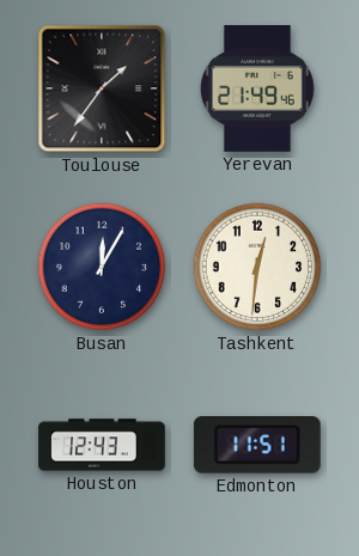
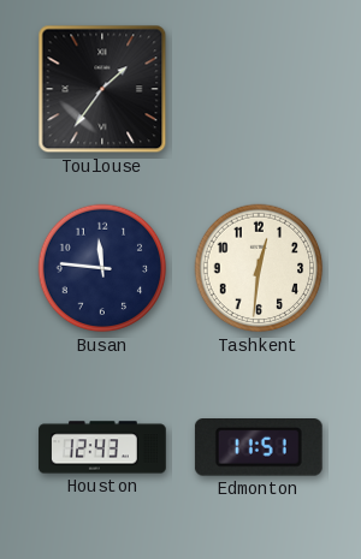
Yerevan: 21:49 -> none (257, 90)
Busan: 12:05 -> 11:46 (102, 268)
